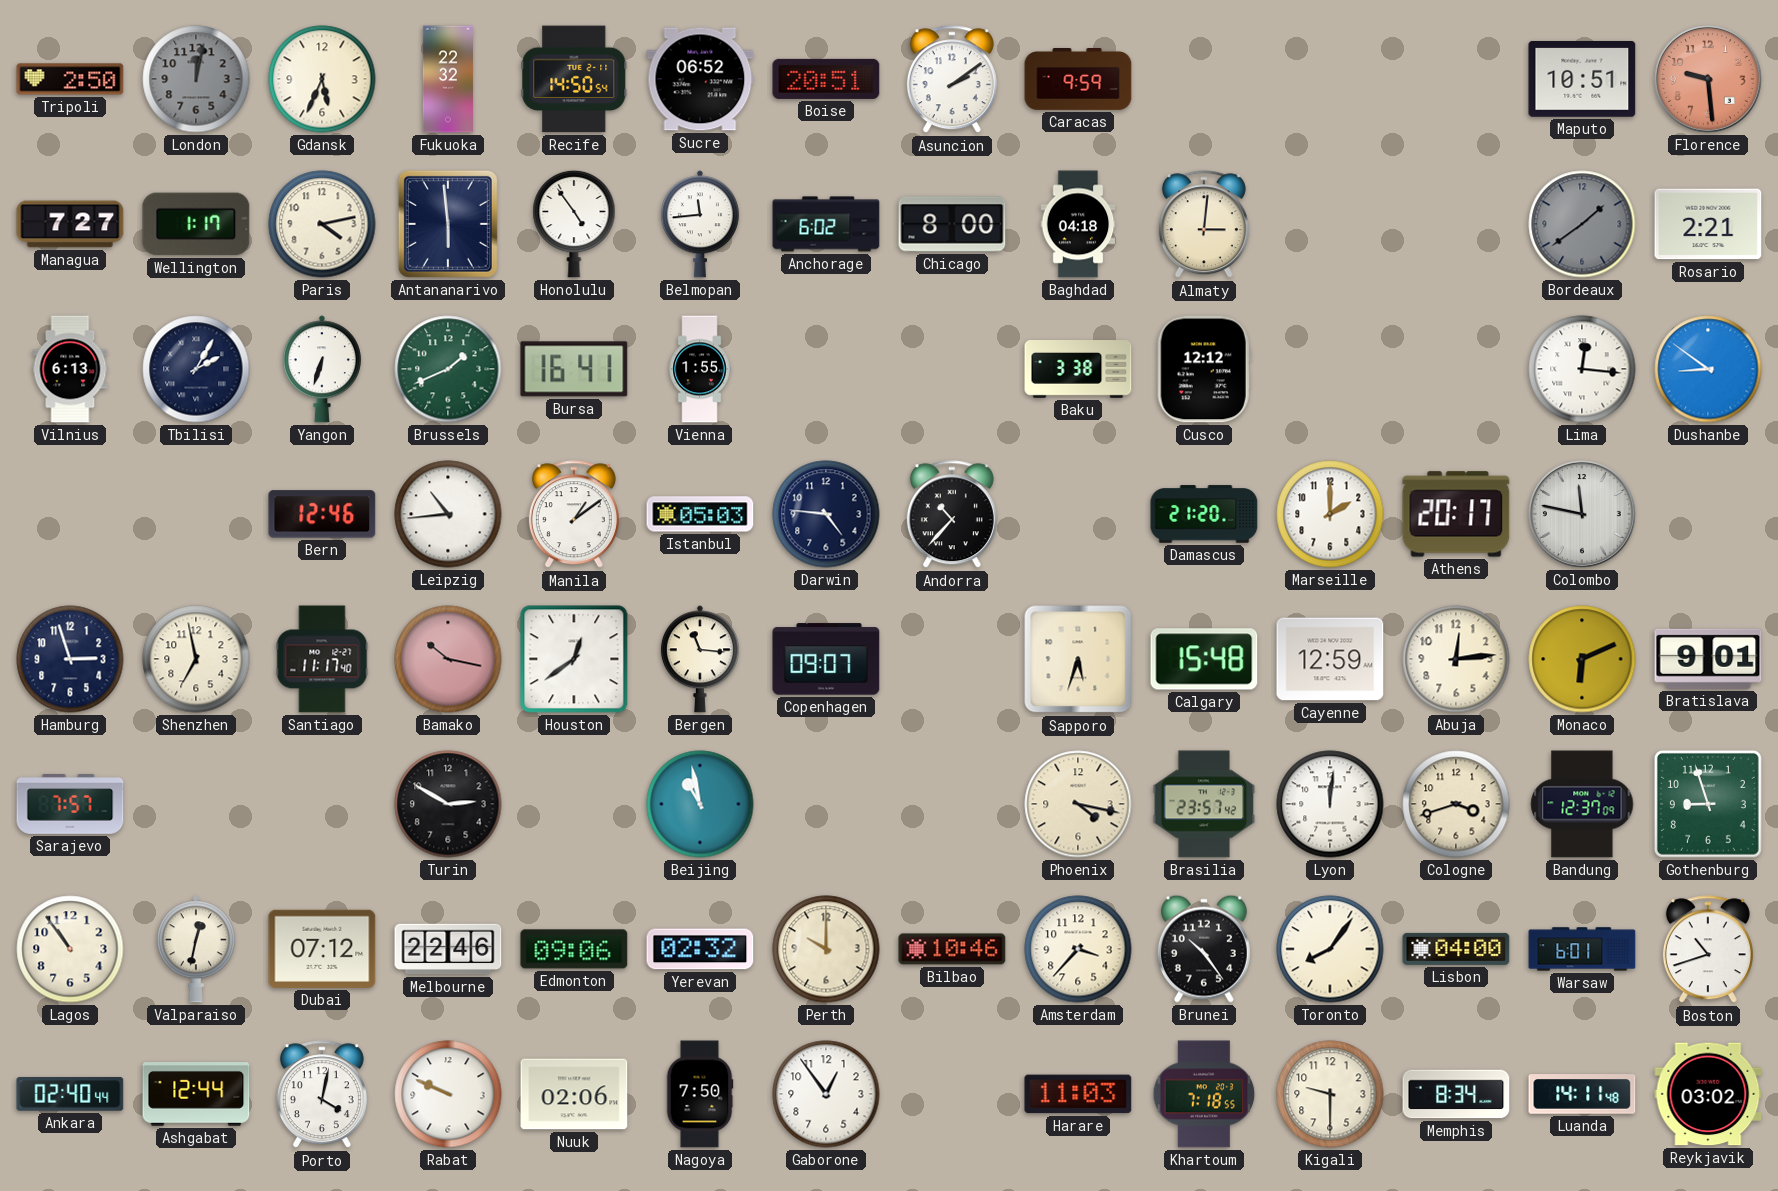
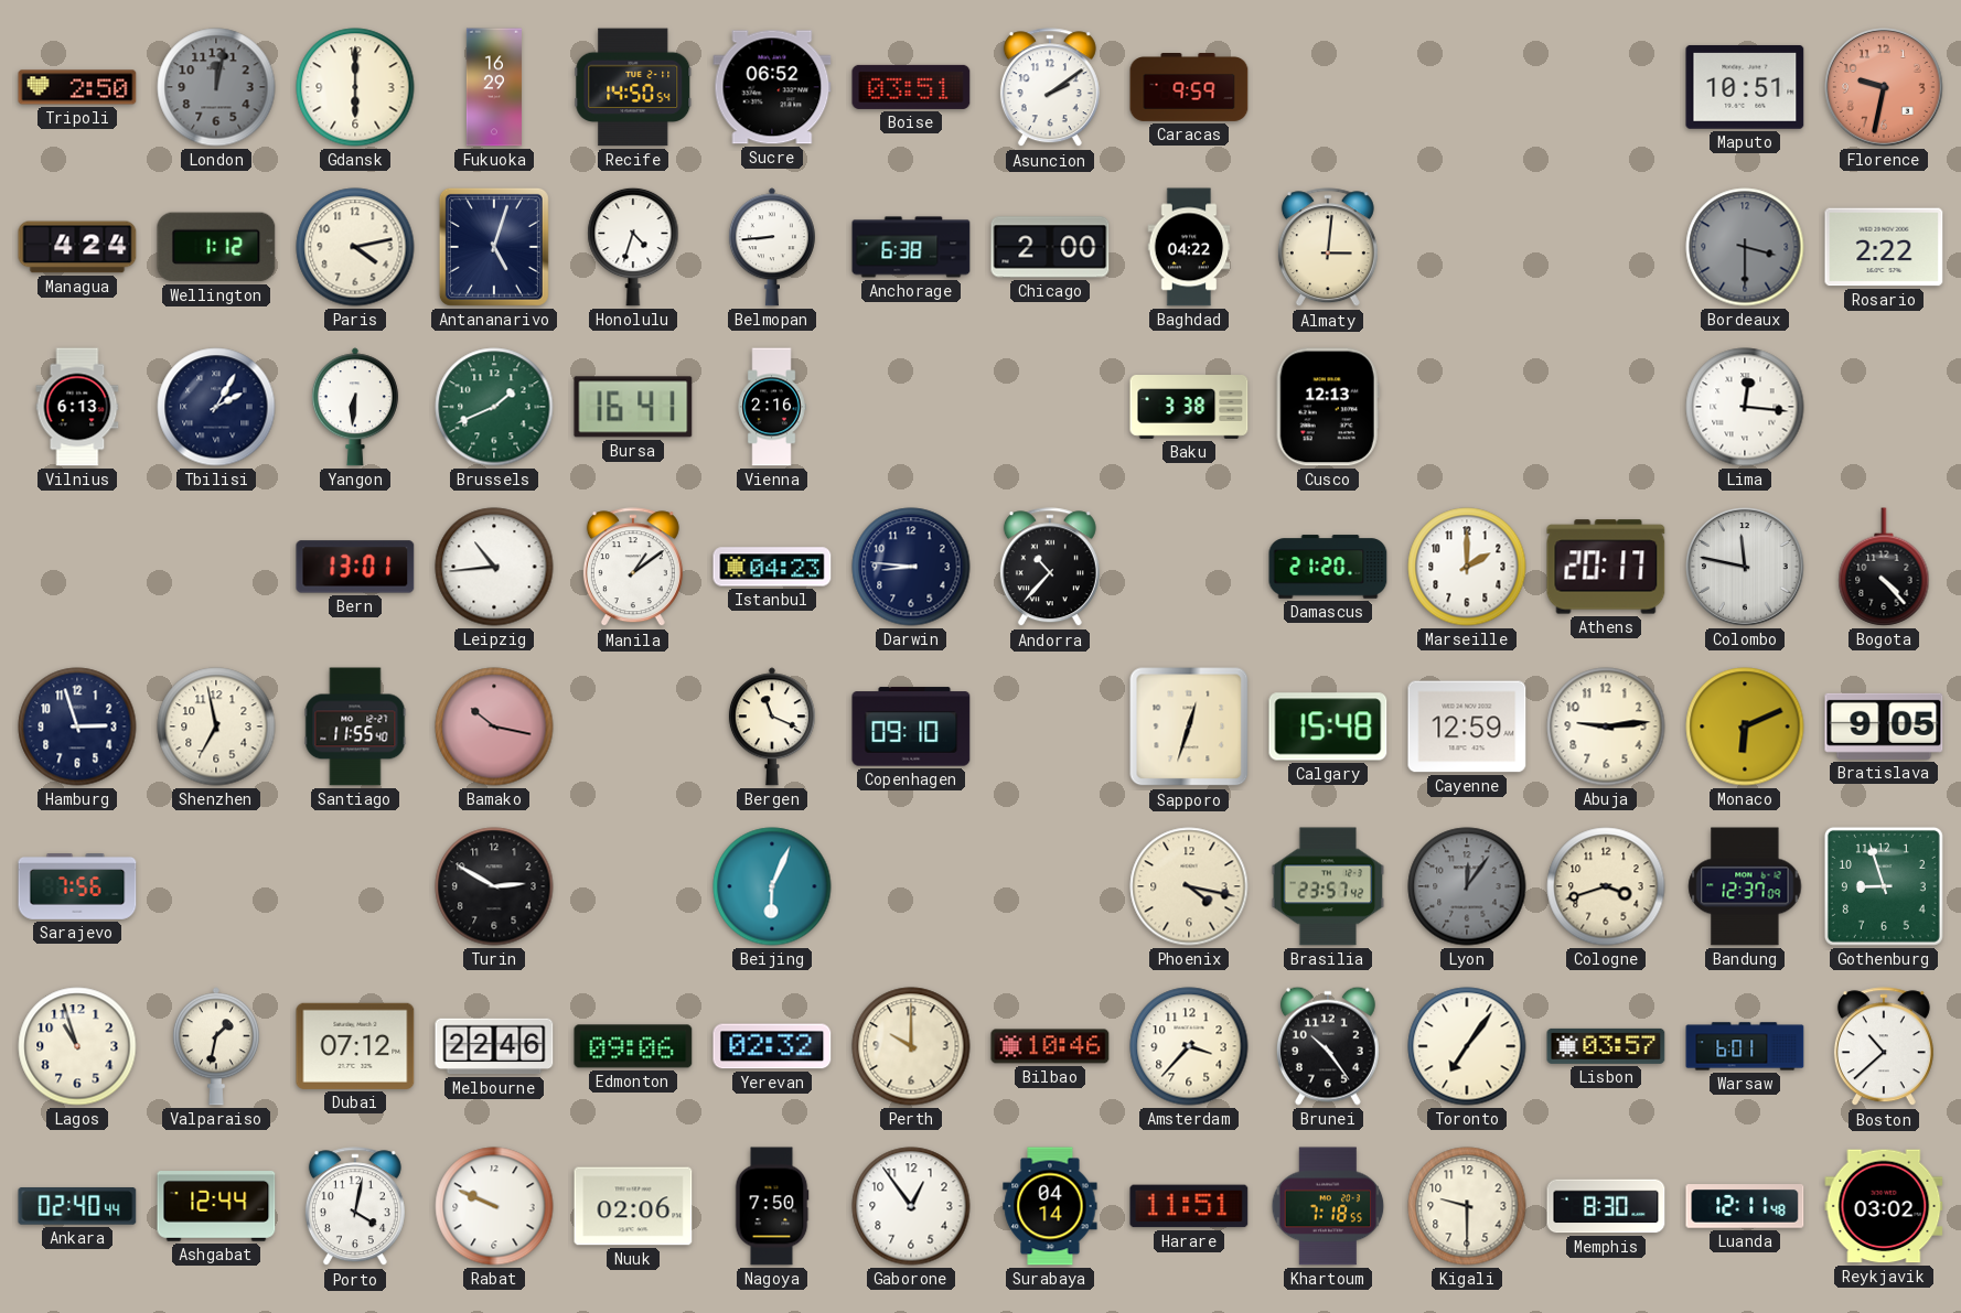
Gdansk: 5:34 -> 6:00 (355, 87)
Fukuoka: 22:32 -> 16:29 (494, 87)
Boise: 20:51 -> 03:51 (911, 87)
Florence: 9:29 -> 9:32 (1885, 88)
Managua: 7:27 -> 4:24 (77, 247)
Wellington: 1:17 -> 1:12 (216, 247)
Antananarivo: 5:59 -> 5:03 (494, 247)
Honolulu: 4:54 -> 4:33 (633, 247)
Belmopan: 11:44 -> 8:44 (772, 247)
Anchorage: 6:02 -> 6:38 (911, 247)
Chicago: 8:00 -> 2:00 (1050, 247)
Baghdad: 04:18 -> 04:22 (1189, 247)
Bordeaux: 1:39 -> 3:30 (1745, 247)
Rosario: 2:21 -> 2:22 (1884, 247)
Yangon: 6:33 -> 6:31 (355, 407)
Vienna: 1:55 -> 2:16 (772, 407)
Cusco: 12:12 -> 12:13 (1328, 407)
Dushanbe: 8:51 -> none (1708, 369)
Bern: 12:46 -> 13:01 (355, 567)
Istanbul: 05:03 -> 04:23 (772, 567)
Darwin: 4:46 -> 8:46 (911, 567)
Bogota: none -> 4:23 (1884, 567)
Santiago: 11:17 -> 11:55 (355, 727)
Houston: 12:39 -> none (574, 659)
Bergen: 11:16 -> 11:19 (772, 727)
Copenhagen: 09:07 -> 09:10 (911, 727)
Sapporo: 5:33 -> 12:33 (1189, 727)
Abuja: 12:14 -> 9:14 (1606, 727)
Bratislava: 9:01 -> 9:05 (1884, 727)
Sarajevo: 7:57 -> 7:56 (77, 887)
Beijing: 10:58 -> 6:04 (772, 886)
Lyon: 12:01 -> 12:06 (1467, 886)
Lyon dial: white -> grey (1467, 886)
Lagos: 10:54 -> 10:57 (77, 1046)
Valparaiso: 12:32 -> 1:32 (216, 1046)
Toronto: 8:06 -> 7:06 (1467, 1046)
Lisbon: 04:00 -> 03:57 (1606, 1046)
Boston: 10:42 -> 10:38 (1884, 1047)
Surabaya: none -> 04:14 (1050, 1206)
Harare: 11:03 -> 11:51 (1189, 1206)
Memphis: 8:34 -> 8:30 (1606, 1206)
Luanda: 14:11 -> 12:11 (1745, 1206)
